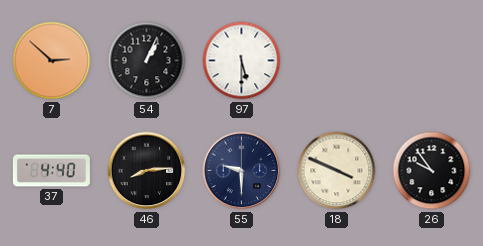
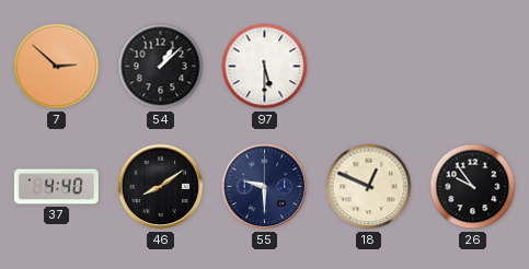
54: 1:04 -> 1:08 (161, 67)
46: 8:14 -> 8:09 (161, 187)
18: 3:49 -> 12:49 (369, 187)
